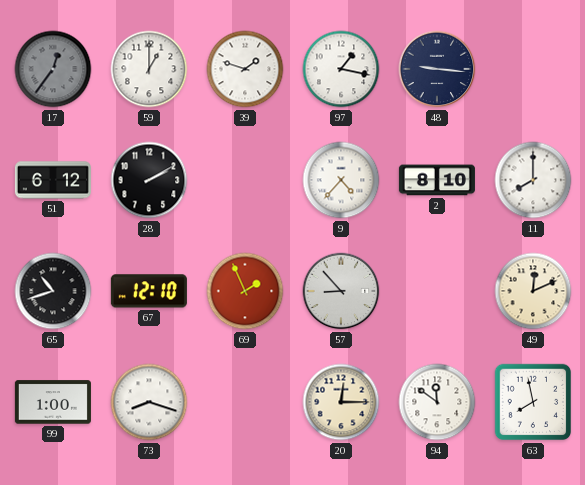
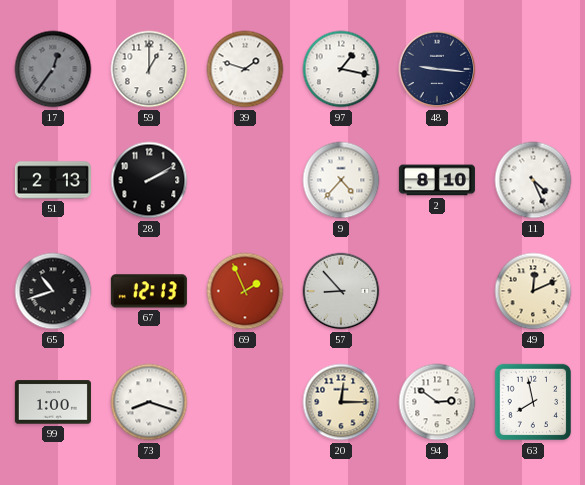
51: 6:12 -> 2:13 (53, 180)
11: 8:00 -> 4:26 (533, 180)
67: 12:10 -> 12:13 (149, 291)
94: 11:51 -> 2:51 (437, 402)
